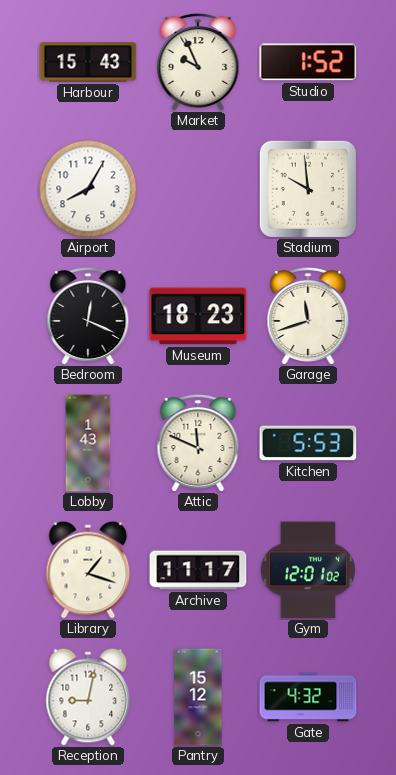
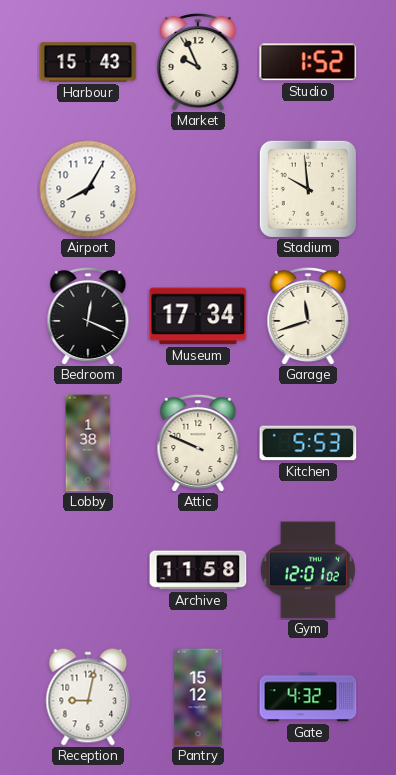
Museum: 18:23 -> 17:34 (198, 316)
Lobby: 1:43 -> 1:38 (88, 443)
Attic: 11:49 -> 9:49 (198, 442)
Library: 1:18 -> none (88, 570)
Archive: 11:17 -> 11:58 (198, 570)
